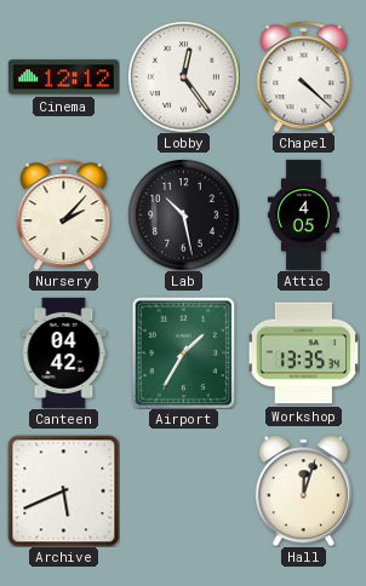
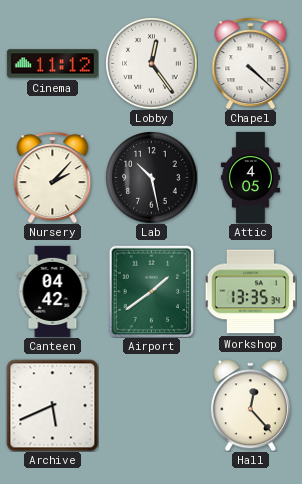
Cinema: 12:12 -> 11:12 (52, 64)
Airport: 1:35 -> 1:39 (152, 291)
Hall: 12:03 -> 12:23 (250, 405)
